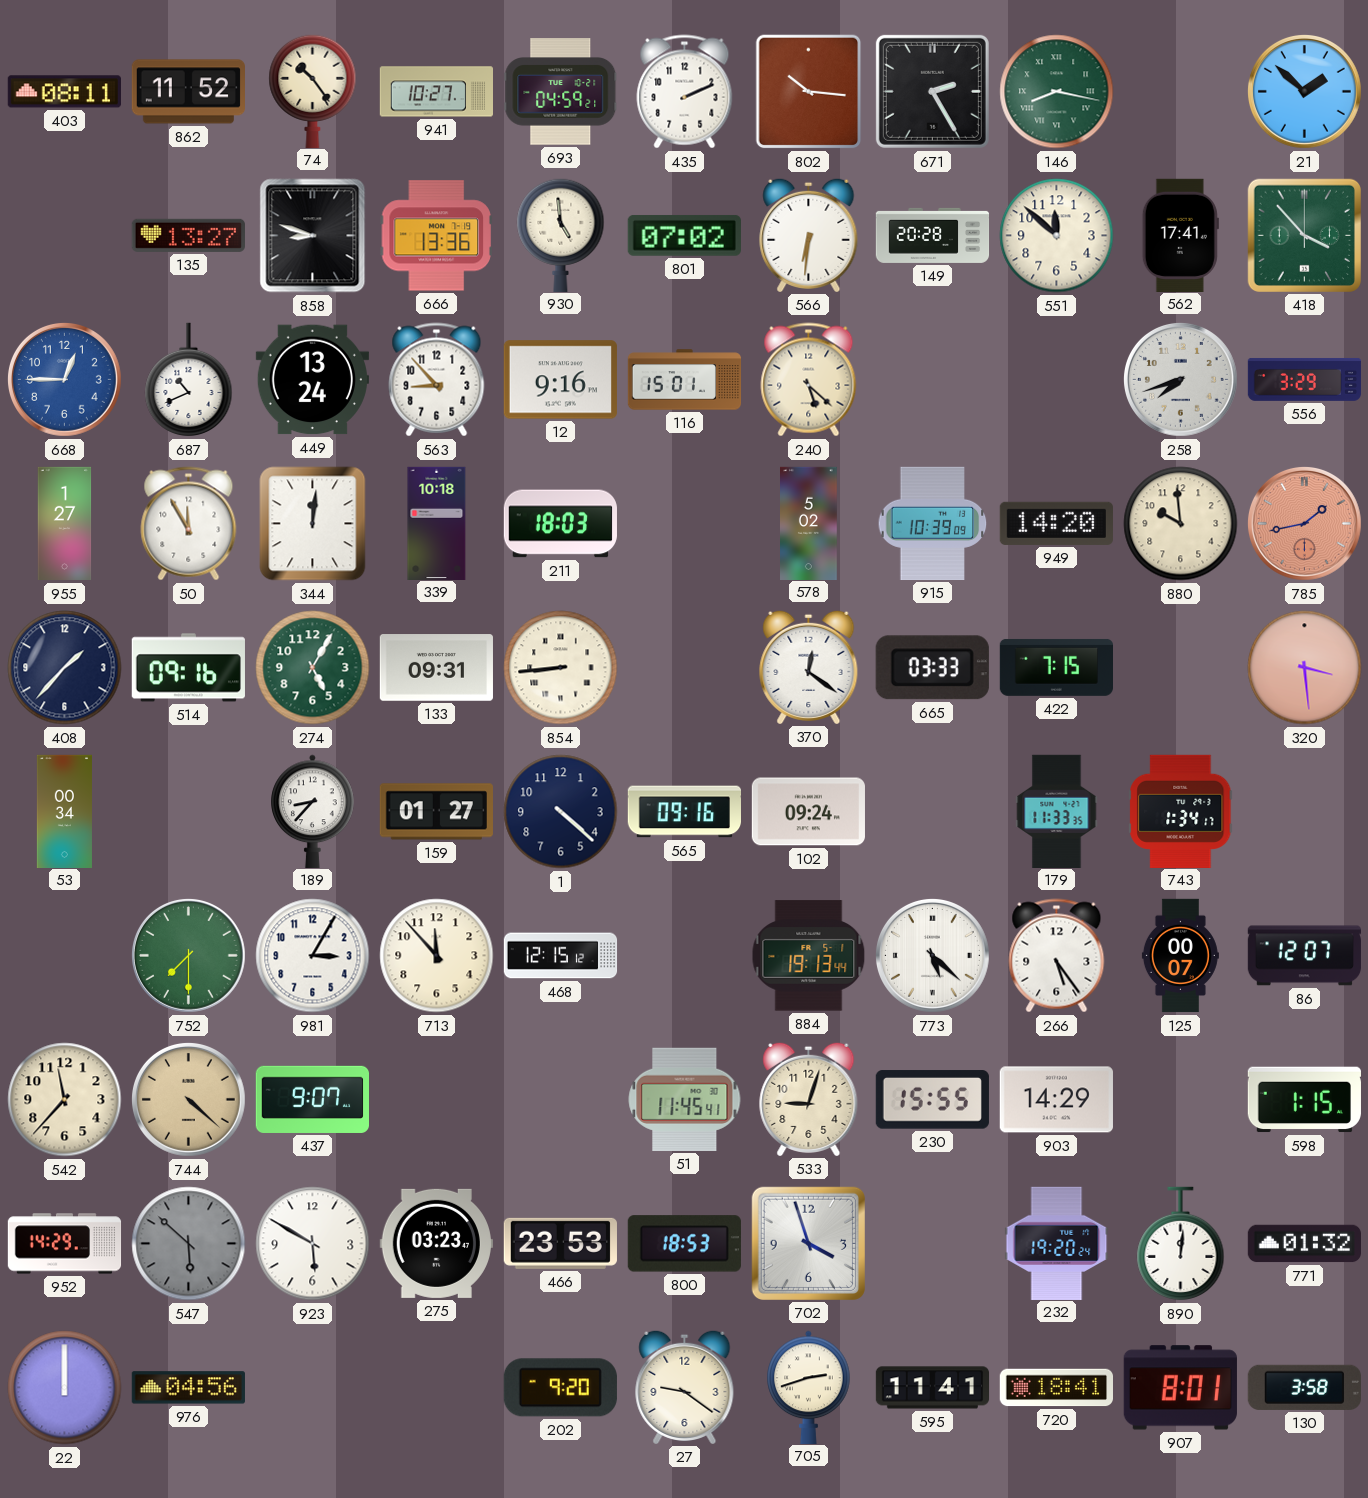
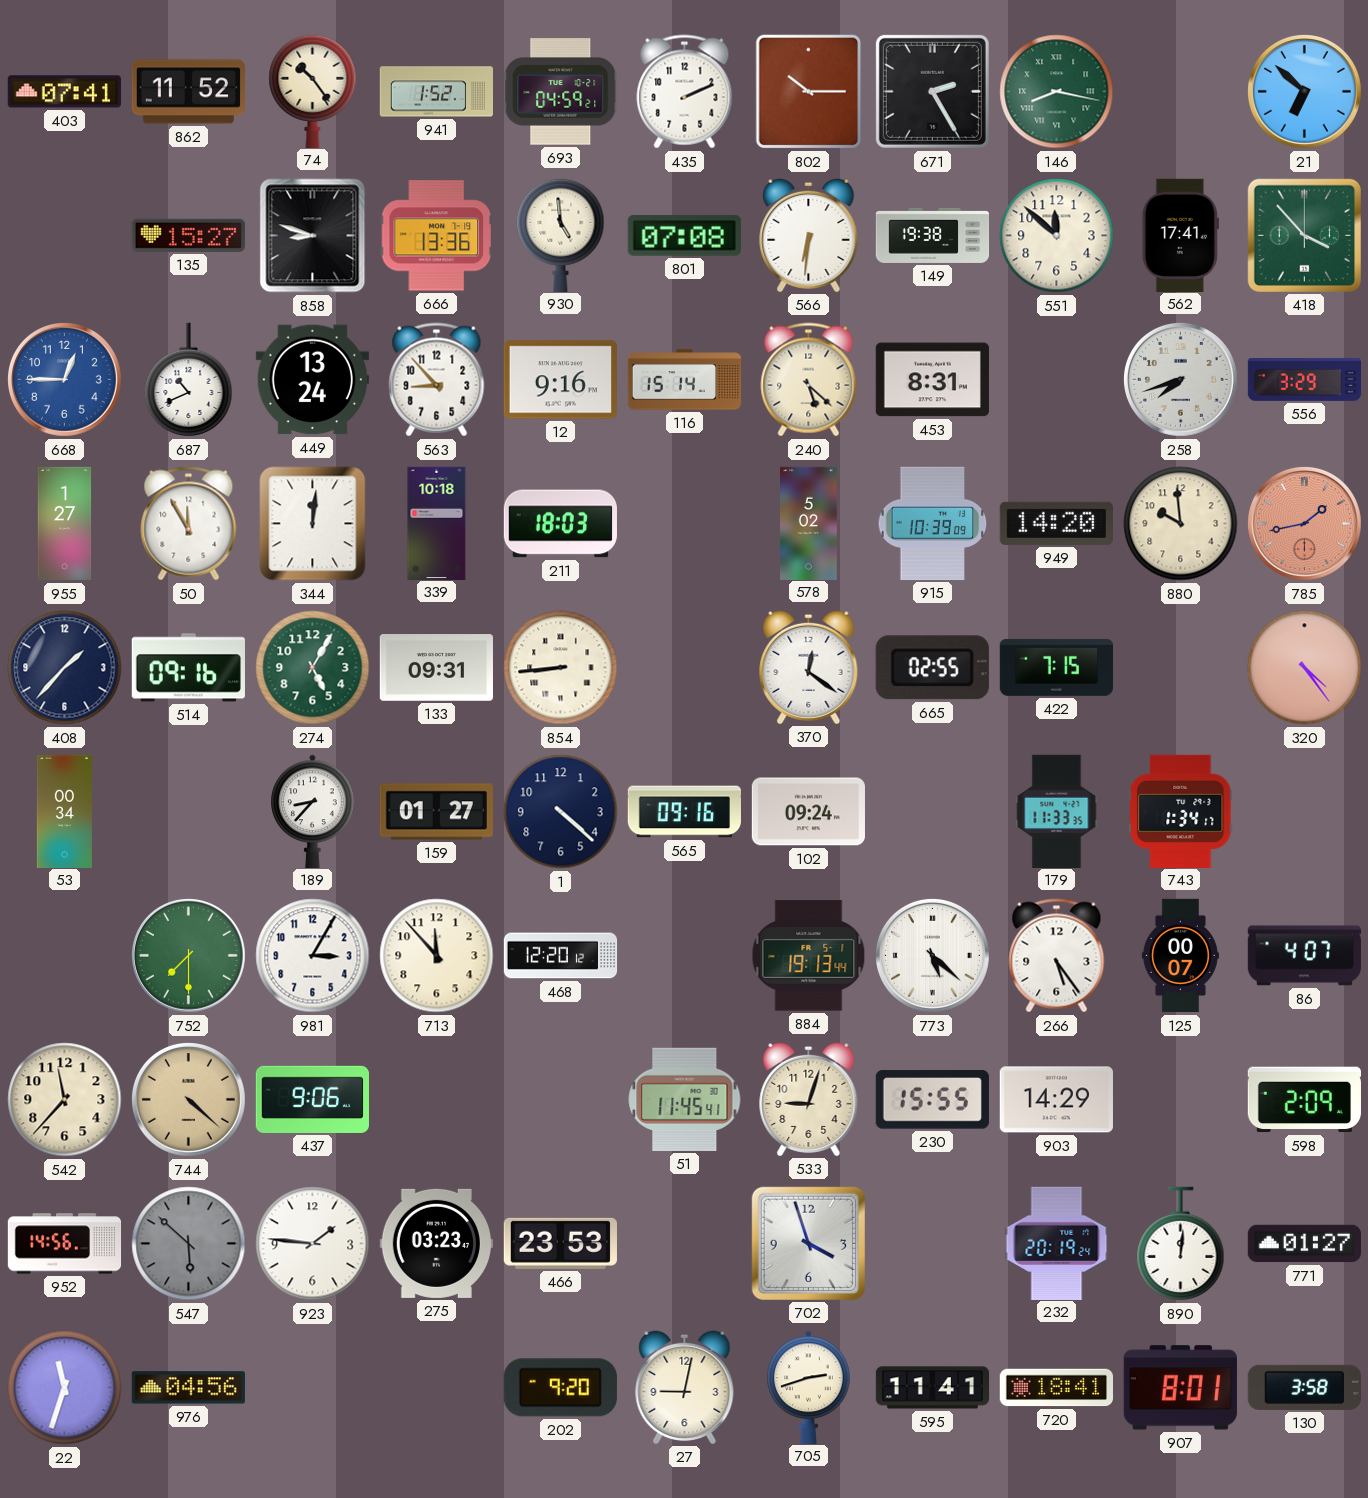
403: 08:11 -> 07:41 (64, 92)
941: 10:27 -> 1:52 (436, 92)
802: 10:16 -> 10:15 (809, 92)
21: 1:52 -> 6:52 (1304, 91)
135: 13:27 -> 15:27 (188, 235)
801: 07:02 -> 07:08 (684, 235)
149: 20:28 -> 19:38 (933, 235)
116: 15:01 -> 15:14 (685, 380)
453: none -> 8:31 (932, 380)
665: 03:33 -> 02:55 (932, 668)
320: 3:29 -> 4:24 (1305, 668)
468: 12:15 -> 12:20 (561, 956)
86: 12:07 -> 4:07 (1304, 956)
437: 9:07 -> 9:06 (312, 1099)
598: 1:15 -> 2:09 (1304, 1100)
952: 14:29 -> 14:56 (65, 1244)
923: 5:50 -> 1:46 (313, 1244)
800: 18:53 -> none (684, 1244)
232: 19:20 -> 20:19 (1057, 1243)
771: 01:32 -> 01:27 (1304, 1244)
22: 12:00 -> 11:33 (65, 1388)
27: 9:21 -> 9:02 (685, 1387)
